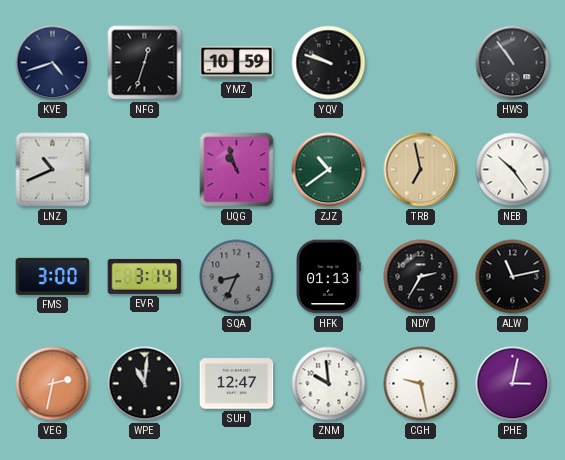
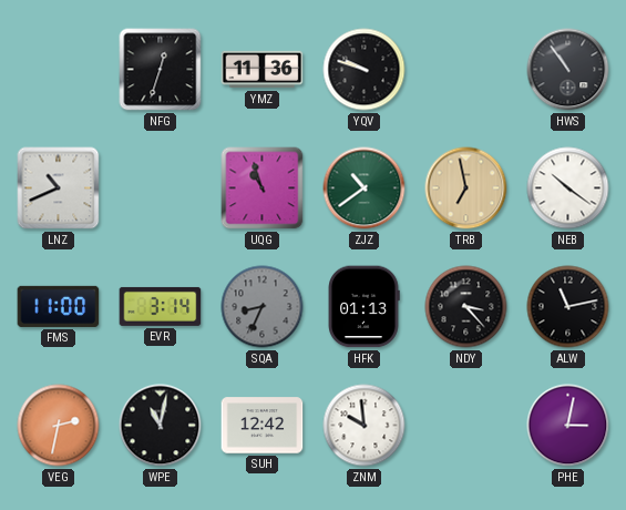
KVE: 4:42 -> none (53, 63)
YMZ: 10:59 -> 11:36 (263, 70)
NEB: 10:24 -> 10:21 (568, 188)
FMS: 3:00 -> 11:00 (59, 306)
NDY: 2:35 -> 3:23 (466, 307)
WPE: 11:01 -> 11:02 (161, 426)
SUH: 12:47 -> 12:42 (263, 426)
CGH: 9:28 -> none (421, 384)
